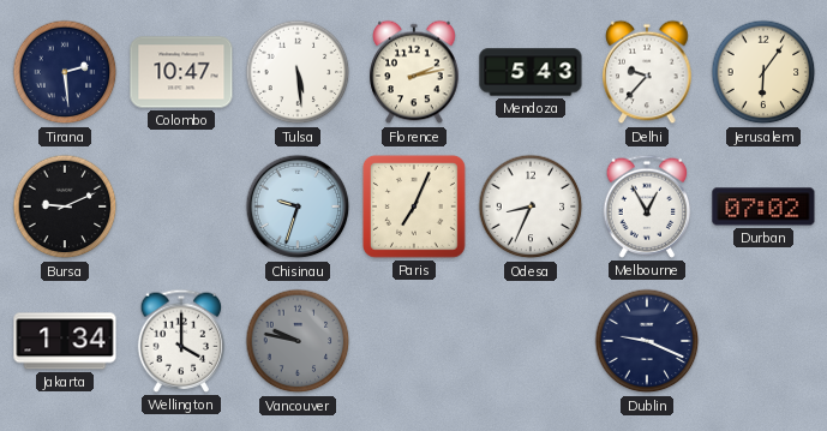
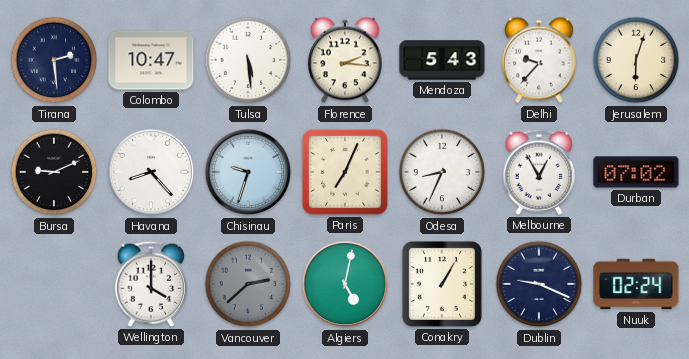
Florence: 2:13 -> 2:16 (345, 60)
Jerusalem: 6:06 -> 6:03 (636, 60)
Havana: none -> 8:23 (151, 172)
Jakarta: 1:34 -> none (65, 341)
Vancouver: 9:47 -> 2:38 (248, 284)
Algiers: none -> 5:02 (345, 284)
Conakry: none -> 1:05 (442, 284)
Nuuk: none -> 02:24 (636, 284)
